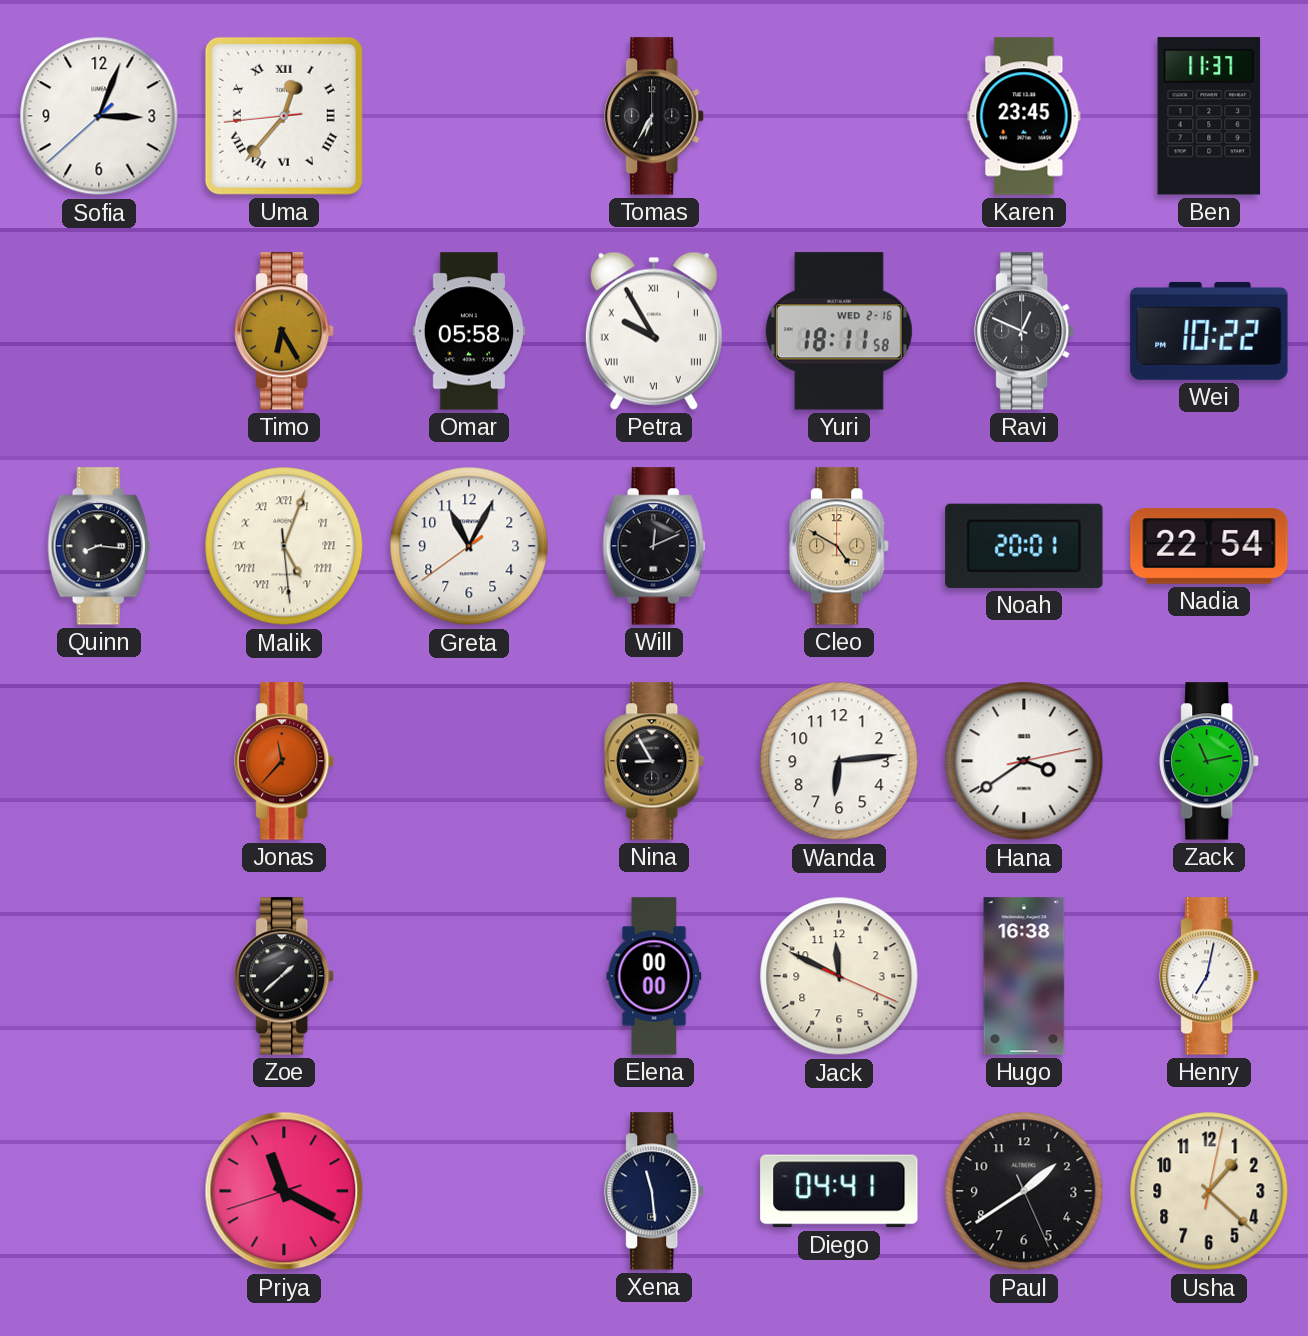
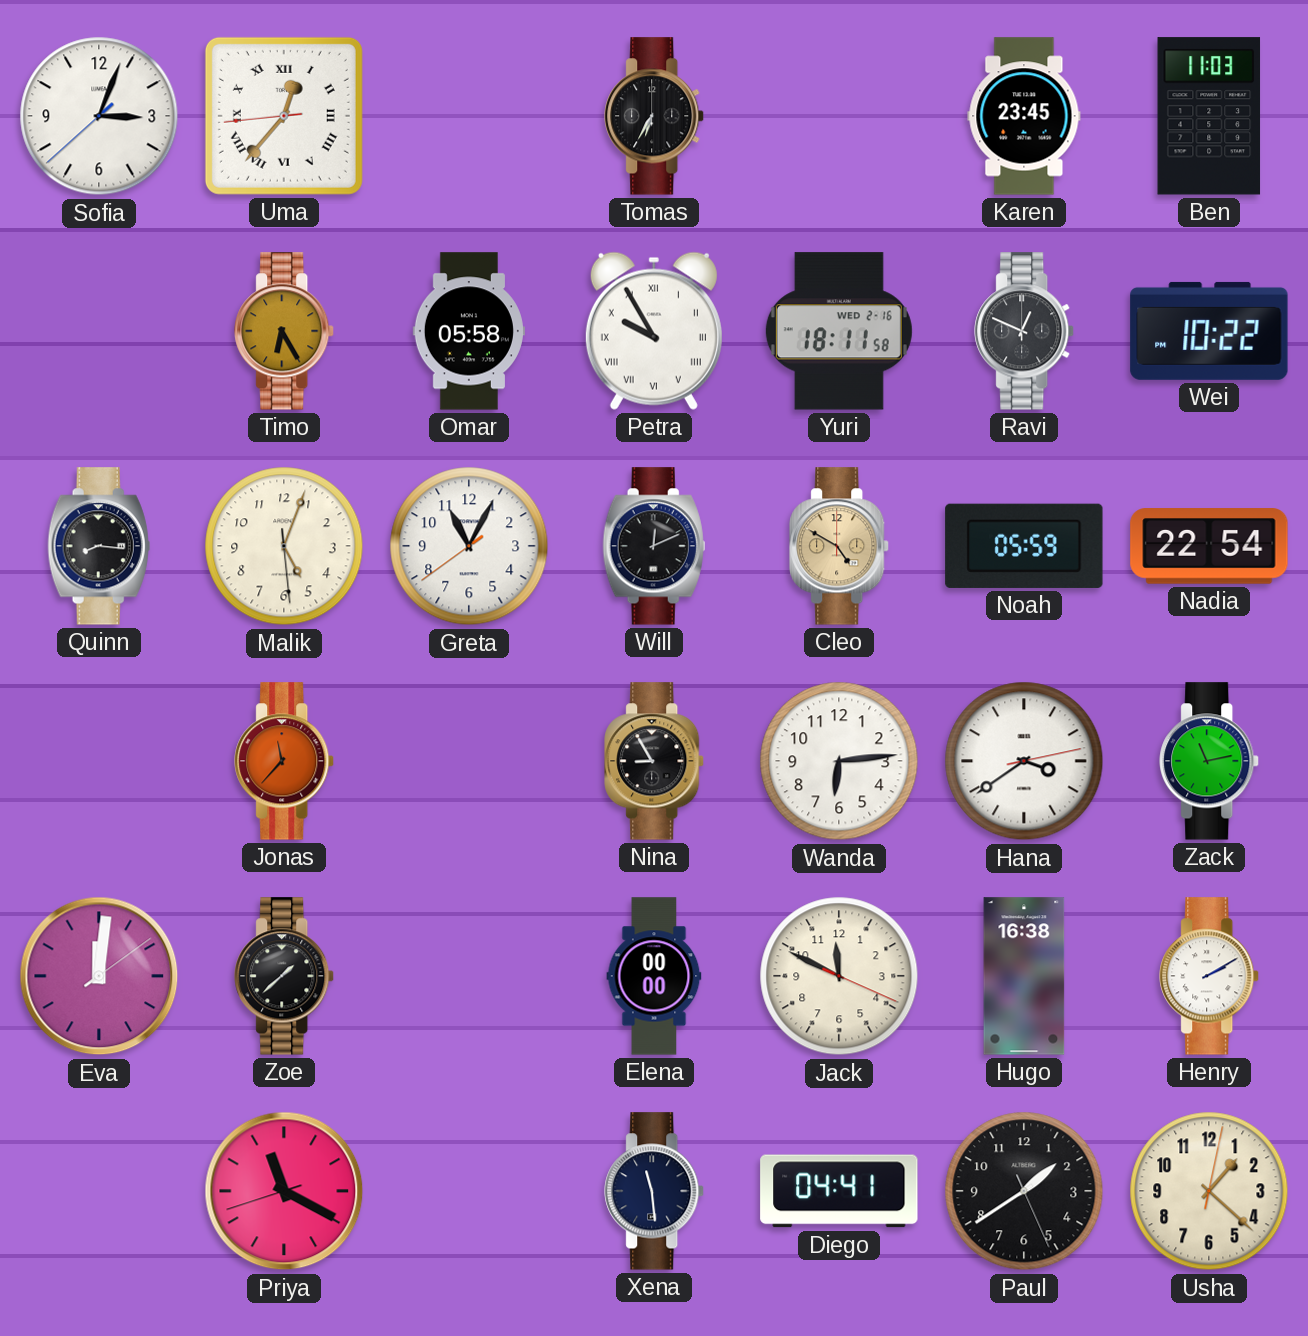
Ben: 11:37 -> 11:03 (1209, 116)
Malik numerals: Roman -> Arabic (284, 546)
Noah: 20:01 -> 05:59 (1024, 546)
Eva: none -> 12:01 (99, 976)
Henry: 7:02 -> 2:10 (1210, 976)
